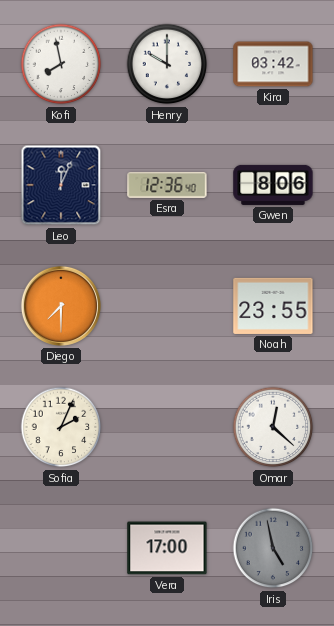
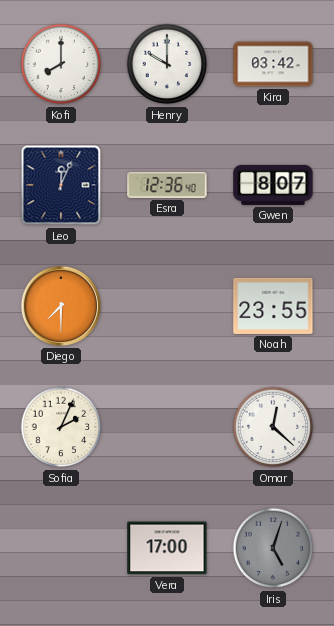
Kofi: 7:58 -> 8:00 (61, 64)
Gwen: 8:06 -> 8:07 (273, 185)
Iris: 4:58 -> 5:03 (273, 548)
